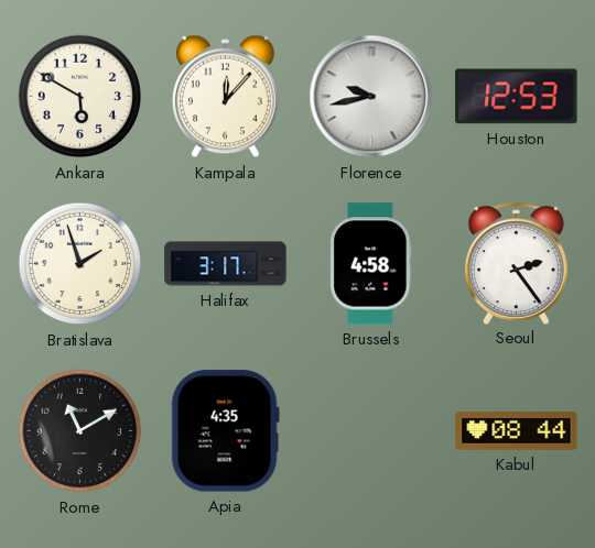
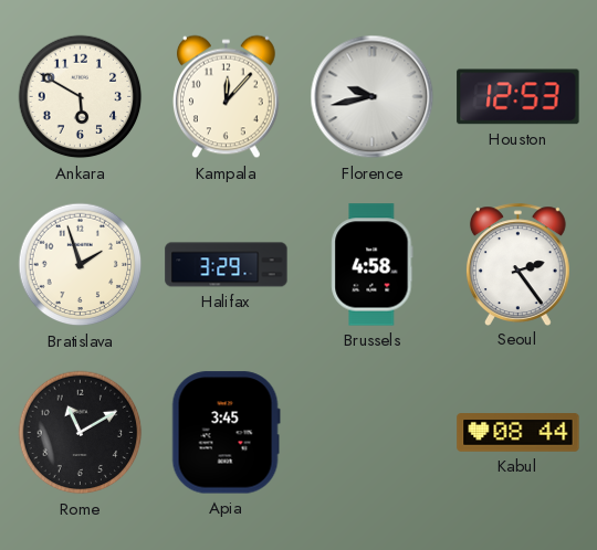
Halifax: 3:17 -> 3:29 (227, 265)
Apia: 4:35 -> 3:45 (226, 433)
